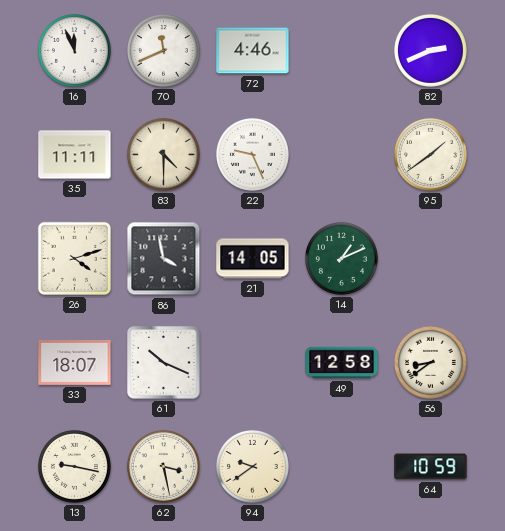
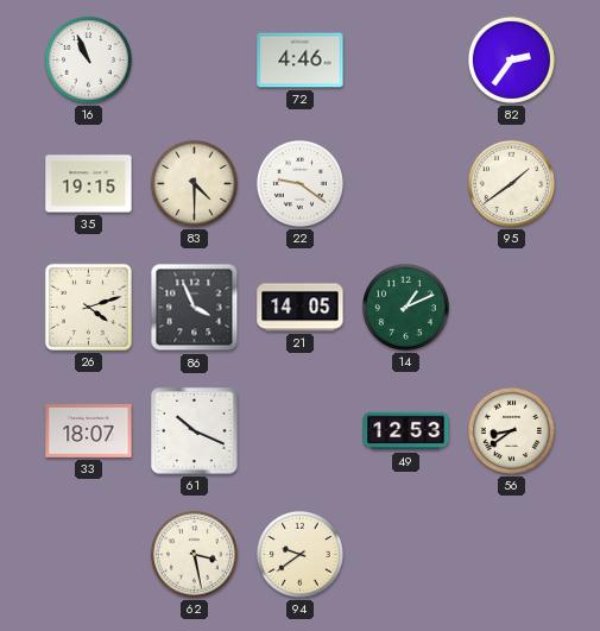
16: 11:56 -> 10:56 (88, 59)
70: 11:41 -> none (163, 50)
82: 2:41 -> 2:36 (511, 59)
35: 11:11 -> 19:15 (89, 184)
22: 9:26 -> 9:21 (299, 183)
86: 3:58 -> 3:56 (195, 308)
49: 12:58 -> 12:53 (406, 431)
13: 9:17 -> none (74, 466)
64: 10:59 -> none (431, 467)
